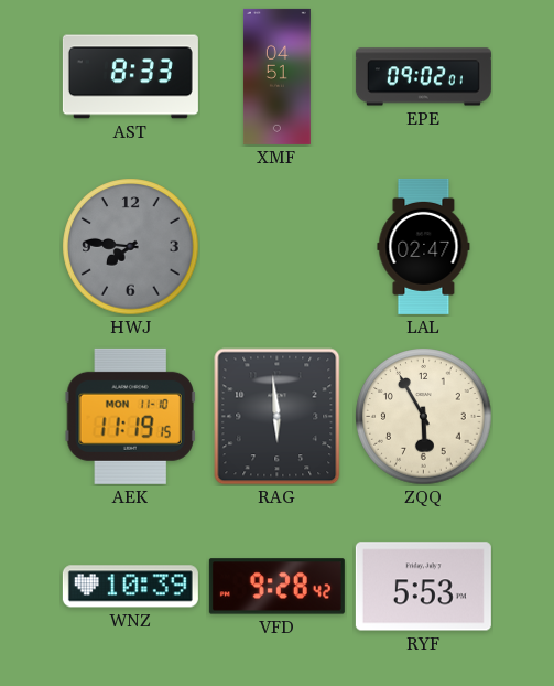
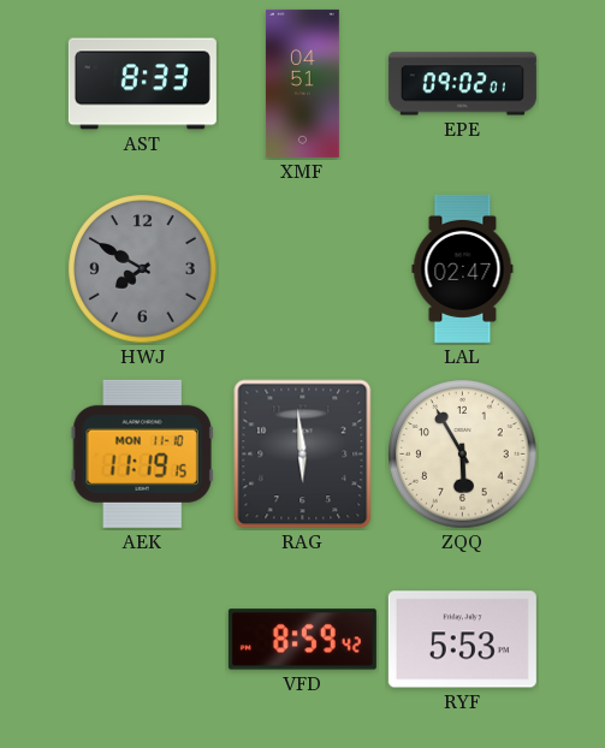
HWJ: 7:46 -> 7:50 (143, 269)
WNZ: 10:39 -> none (130, 587)
VFD: 9:28 -> 8:59 (302, 640)
